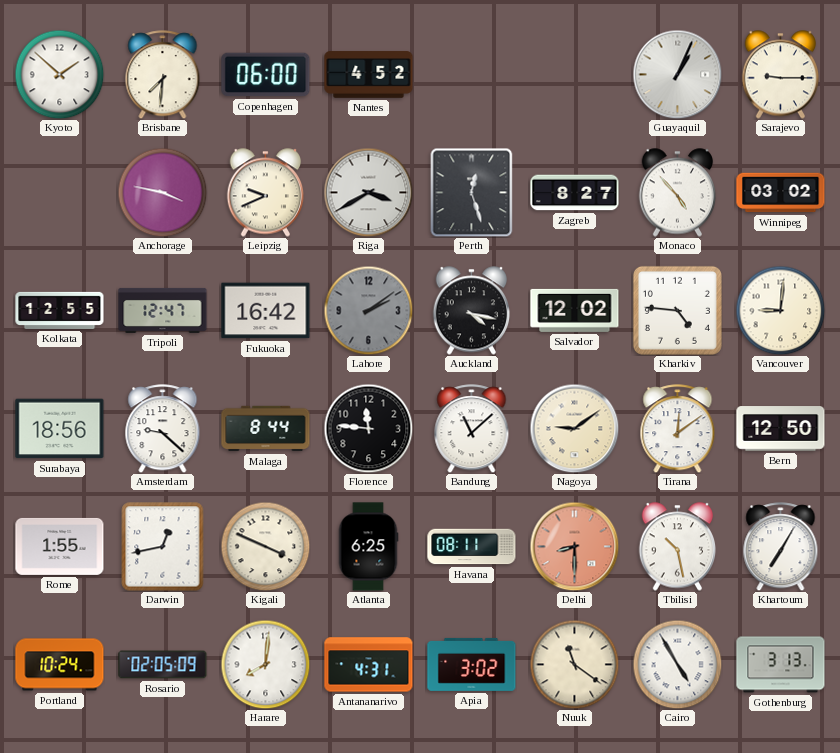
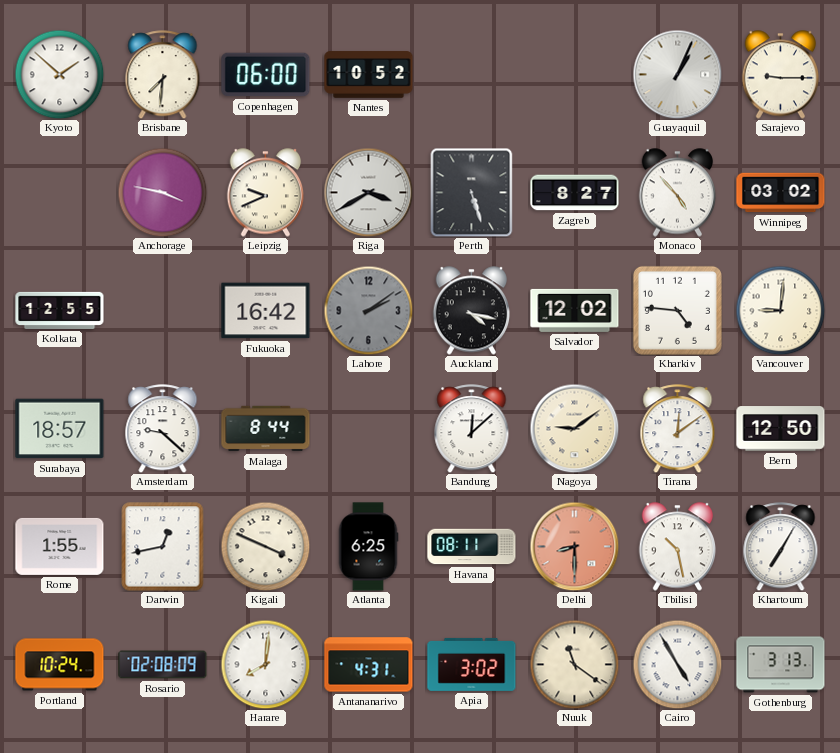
Nantes: 4:52 -> 10:52 (369, 75)
Perth: 12:27 -> 5:27 (472, 192)
Tripoli: 12:47 -> none (163, 310)
Surabaya: 18:56 -> 18:57 (60, 429)
Florence: 11:46 -> none (368, 428)
Bandung: 11:08 -> 12:08 (472, 429)
Rosario: 02:05 -> 02:08 (163, 665)
